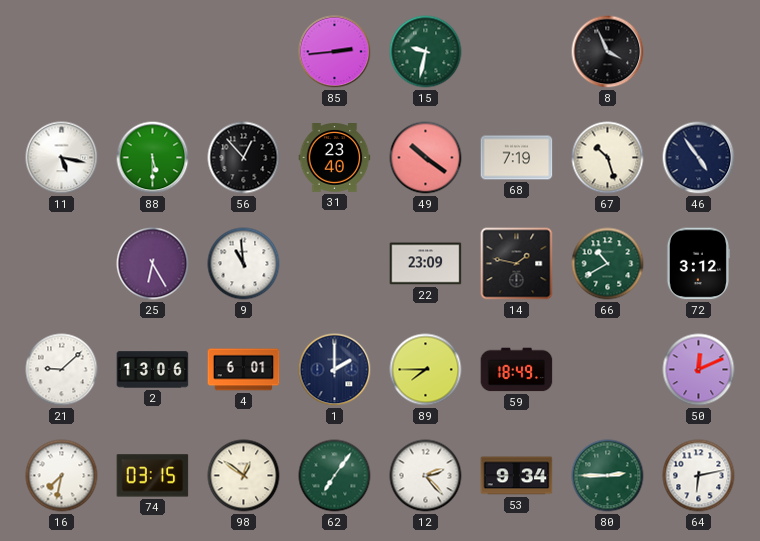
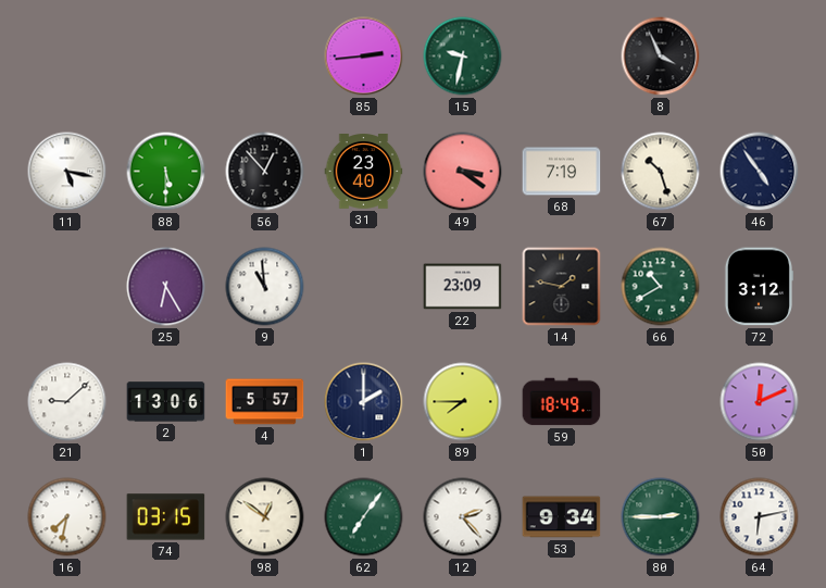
49: 10:21 -> 3:21 (463, 172)
4: 6:01 -> 5:57 (265, 402)
